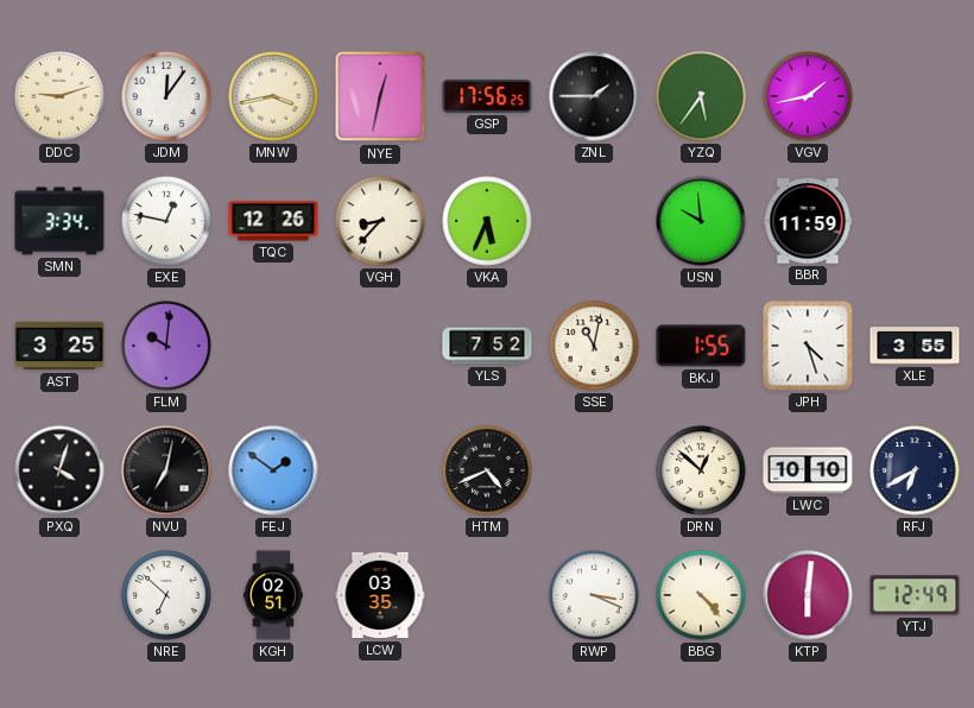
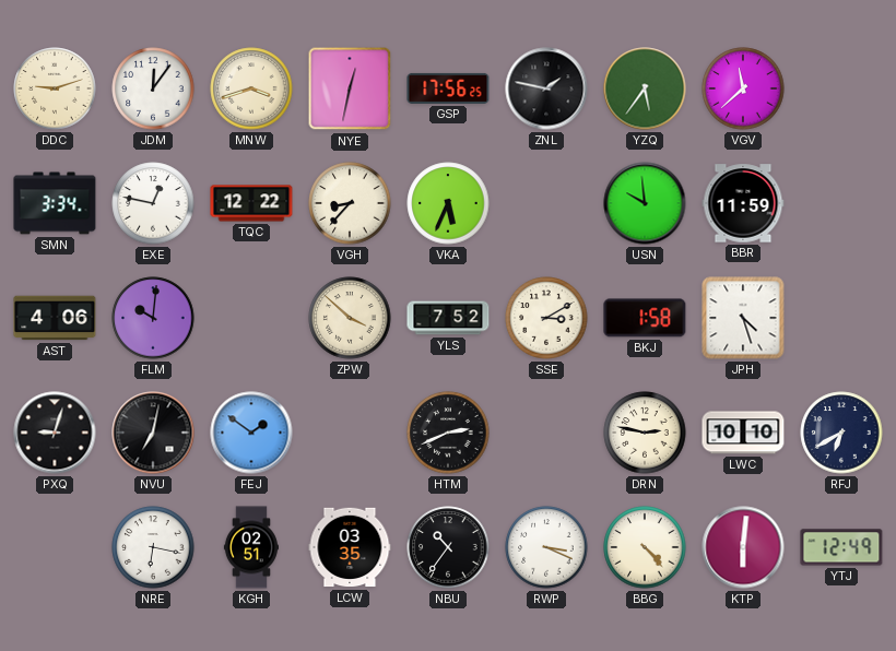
MNW: 3:43 -> 3:42 (251, 88)
ZNL: 1:45 -> 1:47 (546, 88)
VGV: 1:43 -> 11:38 (743, 88)
TQC: 12:26 -> 12:22 (251, 203)
AST: 3:25 -> 4:06 (55, 318)
ZPW: none -> 3:52 (350, 318)
SSE: 11:02 -> 3:10 (546, 318)
BKJ: 1:55 -> 1:58 (645, 318)
XLE: 3:55 -> none (915, 346)
PXQ: 4:03 -> 9:03 (55, 433)
HTM: 4:41 -> 2:41 (448, 433)
DRN: 12:52 -> 2:47 (645, 433)
NRE: 6:52 -> 6:17 (153, 547)
NBU: none -> 10:36 (448, 547)
